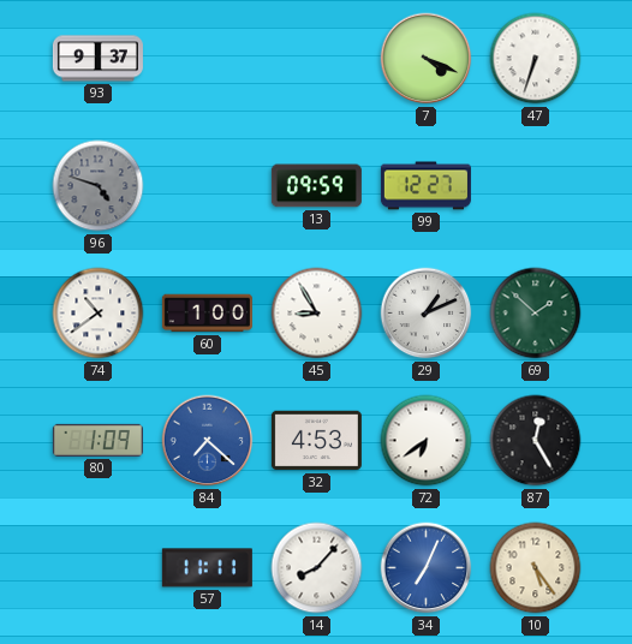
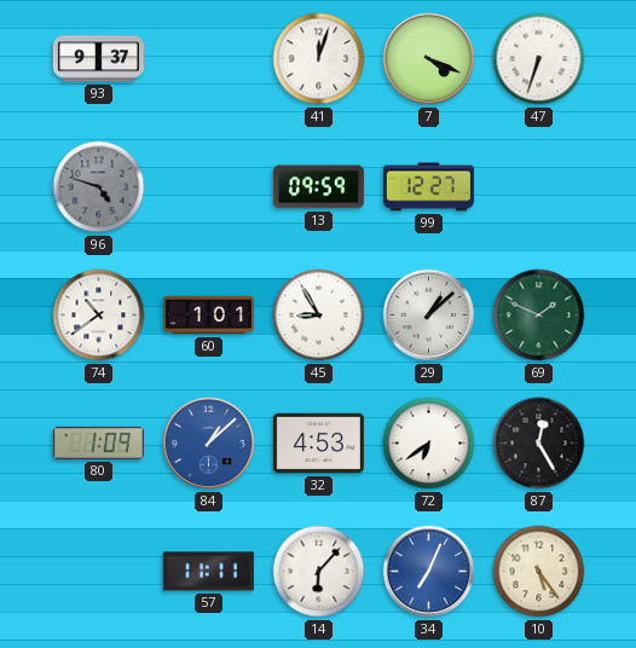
41: none -> 12:03 (319, 59)
60: 1:00 -> 1:01 (208, 316)
29: 1:11 -> 1:08 (429, 316)
69: 1:52 -> 1:49 (539, 316)
84: 7:22 -> 1:08 (209, 444)
14: 8:07 -> 6:07 (319, 572)
